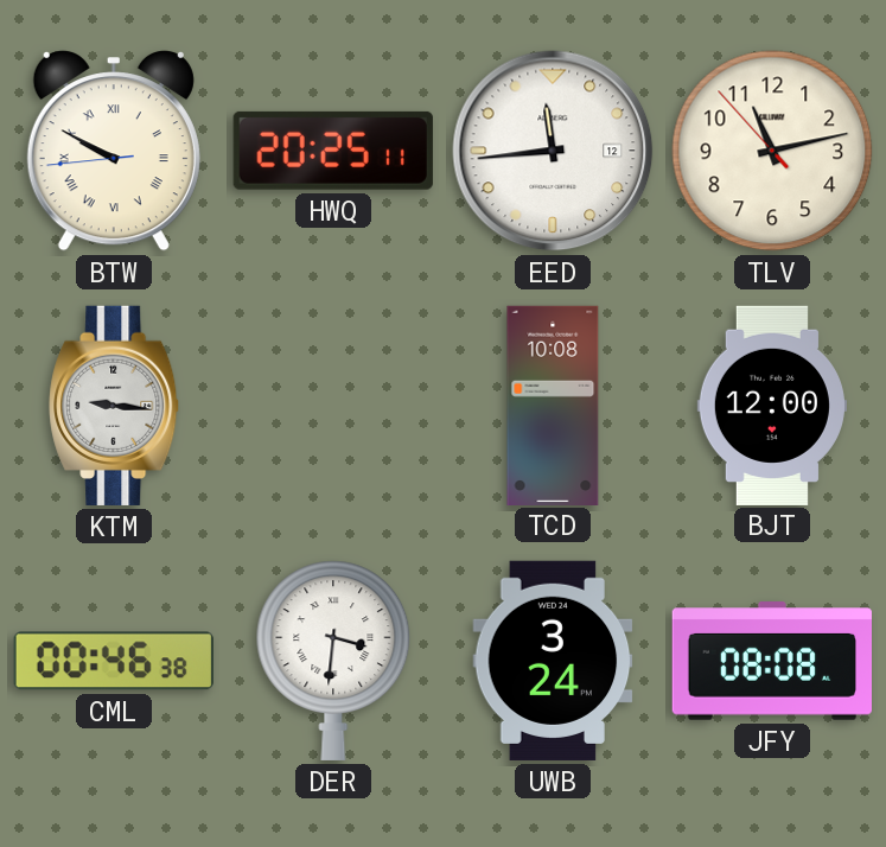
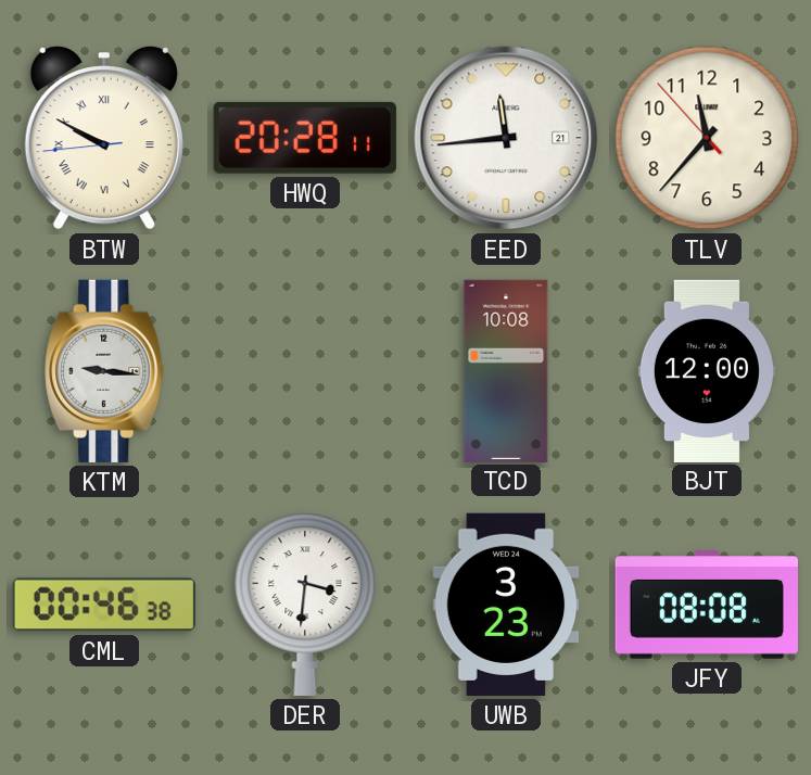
HWQ: 20:25 -> 20:28 (305, 138)
EED date: 12 -> 21 (506, 138)
TLV: 11:12 -> 11:36 (707, 138)
UWB: 3:24 -> 3:23 (506, 605)
